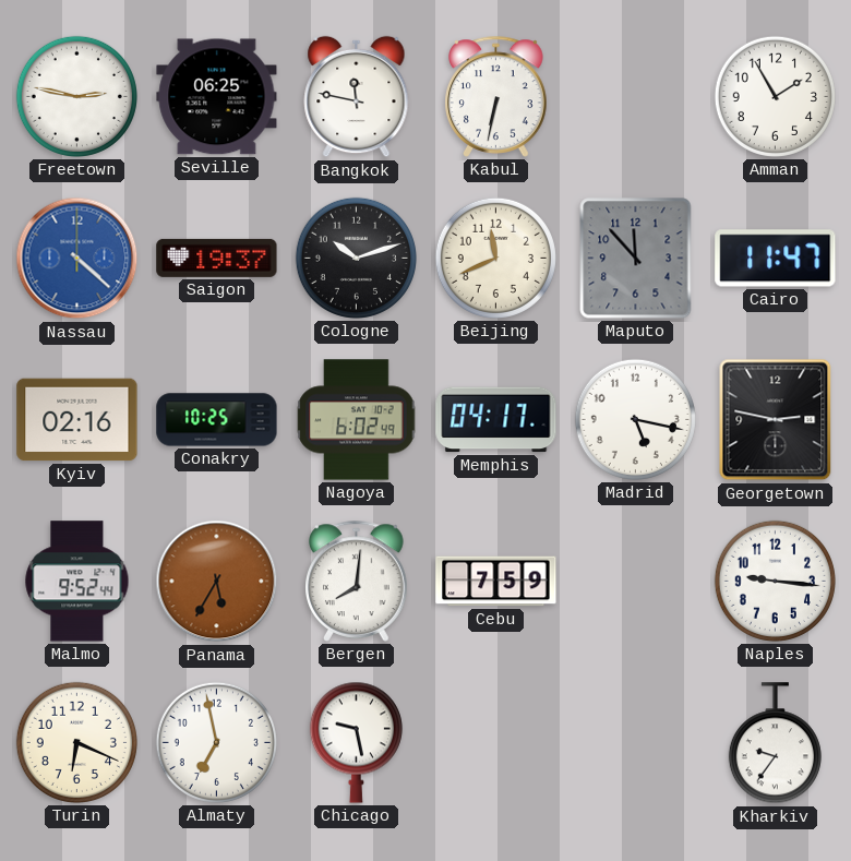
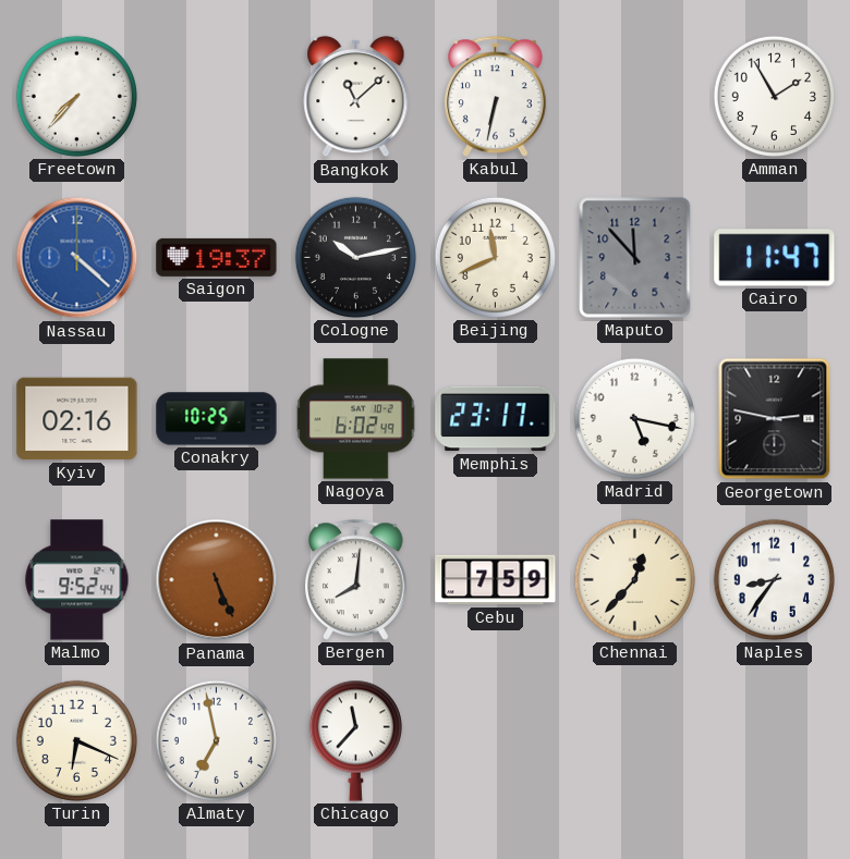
Freetown: 2:47 -> 7:37 (76, 96)
Seville: 06:25 -> none (217, 97)
Bangkok: 11:47 -> 11:08 (356, 97)
Cologne: 10:12 -> 10:13 (355, 257)
Memphis: 04:17 -> 23:17 (496, 419)
Panama: 5:35 -> 5:26 (217, 580)
Chennai: none -> 12:37 (634, 579)
Naples: 9:16 -> 8:36 (774, 579)
Chicago: 9:28 -> 11:37 (355, 740)
Kharkiv: 9:36 -> none (775, 743)
